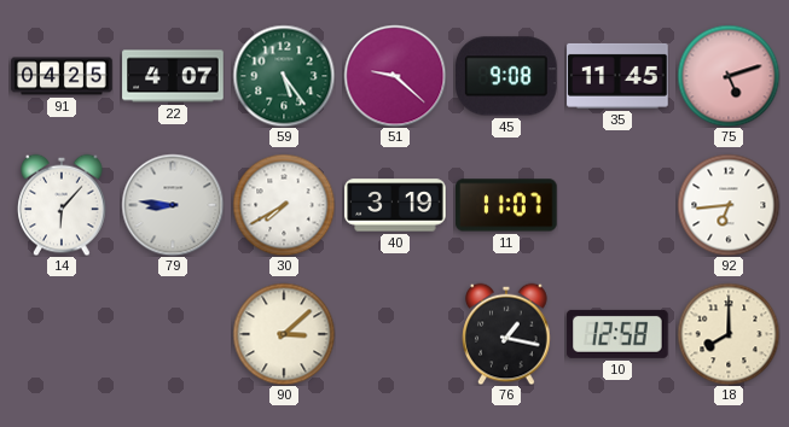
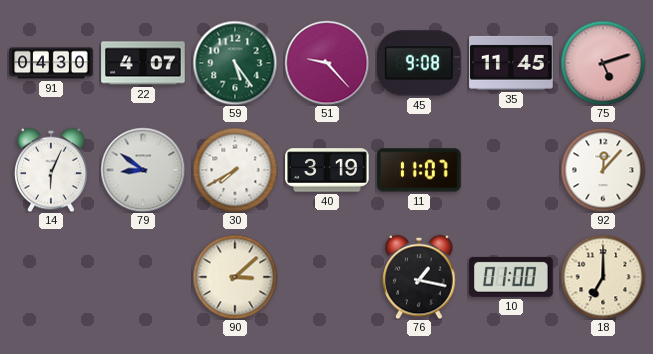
91: 04:25 -> 04:30 (51, 63)
51: 9:22 -> 9:23 (327, 63)
14: 6:07 -> 6:04 (51, 170)
79: 8:46 -> 8:51 (143, 170)
92: 6:44 -> 12:07 (603, 170)
10: 12:58 -> 01:00 (511, 277)
18: 8:00 -> 7:00 (603, 277)
